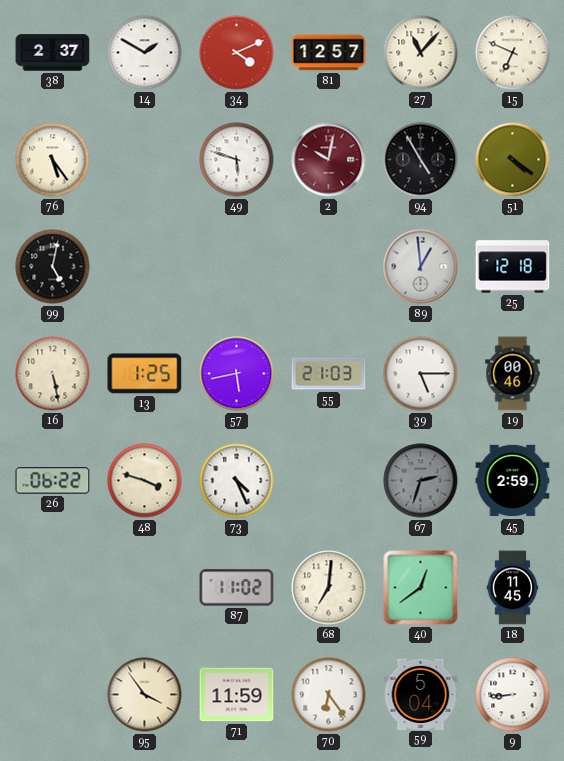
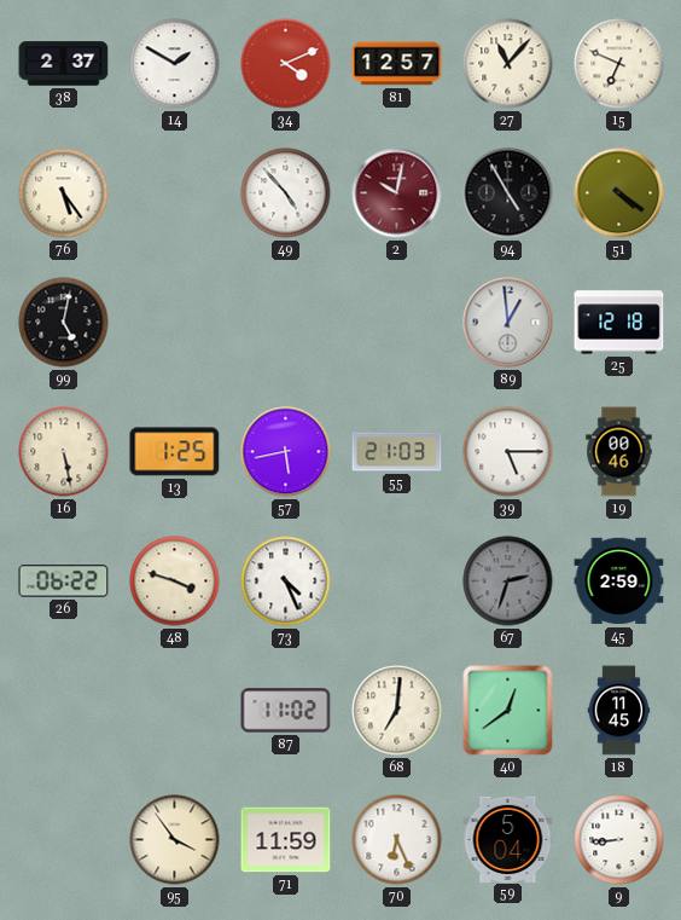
49: 5:48 -> 4:53 (286, 193)
70: 6:24 -> 6:26 (397, 840)
